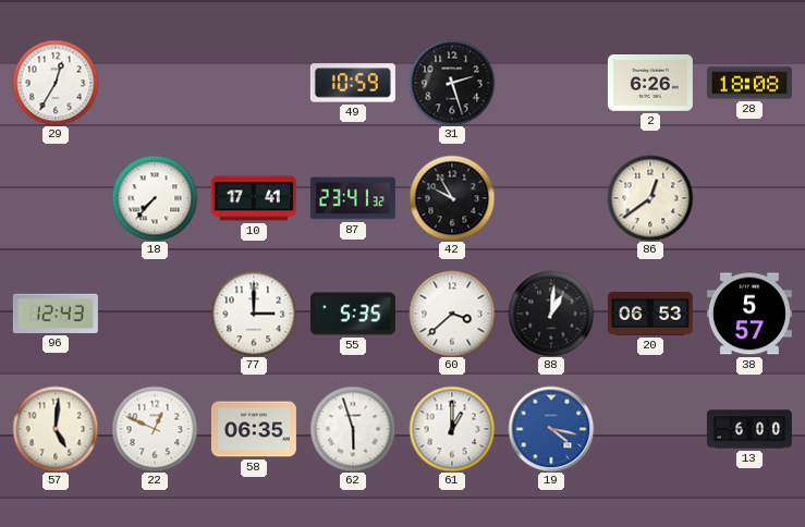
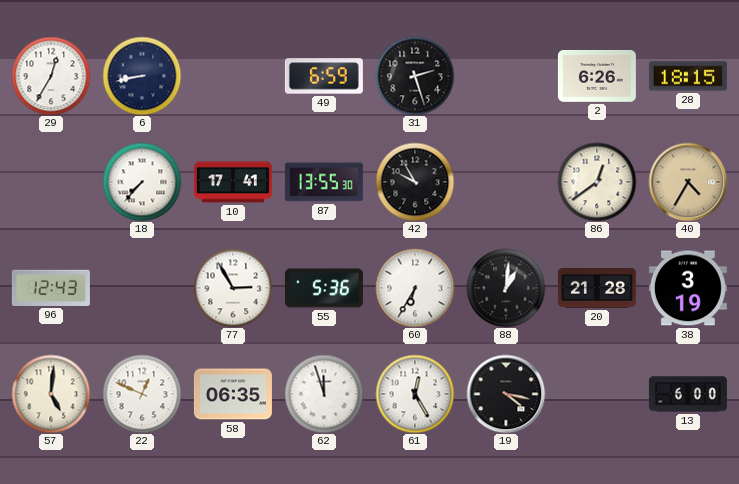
6: none -> 8:43 (142, 76)
49: 10:59 -> 6:59 (324, 76)
28: 18:08 -> 18:15 (688, 76)
87: 23:41 -> 13:55 (324, 182)
40: none -> 4:35 (688, 182)
77: 3:00 -> 2:55 (233, 288)
55: 5:35 -> 5:36 (324, 288)
60: 3:38 -> 6:35 (415, 288)
20: 06:53 -> 21:28 (597, 289)
38: 5:57 -> 3:19 (688, 288)
62: 5:57 -> 11:57 (324, 394)
61: 1:00 -> 12:25 (415, 394)
19 dial: blue -> black (506, 394)
